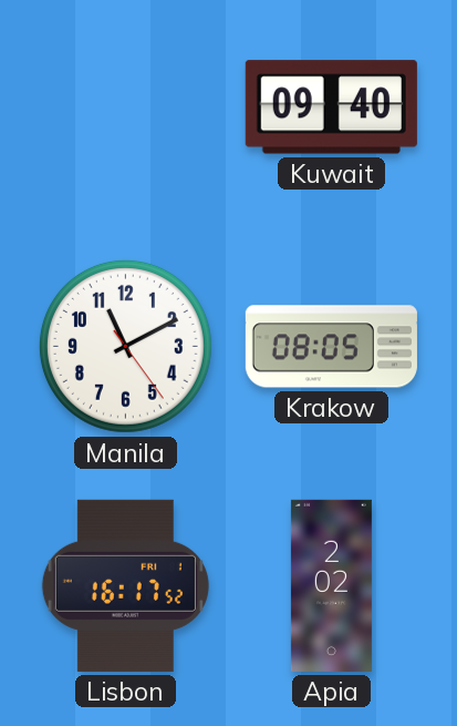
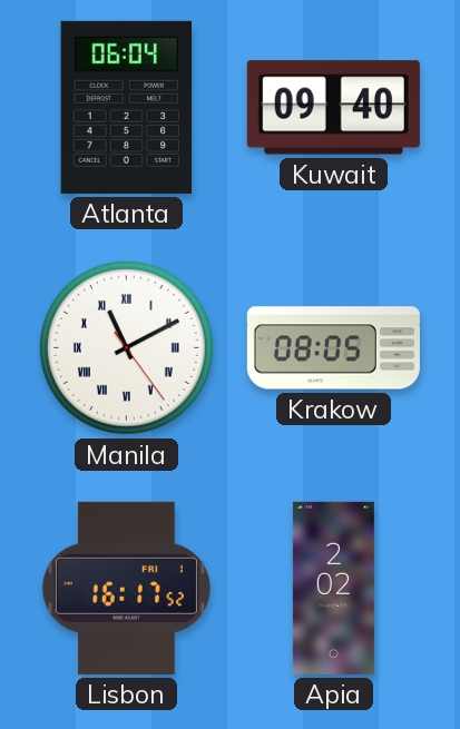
Atlanta: none -> 06:04 (127, 107)
Manila numerals: Arabic -> Roman (126, 347)
